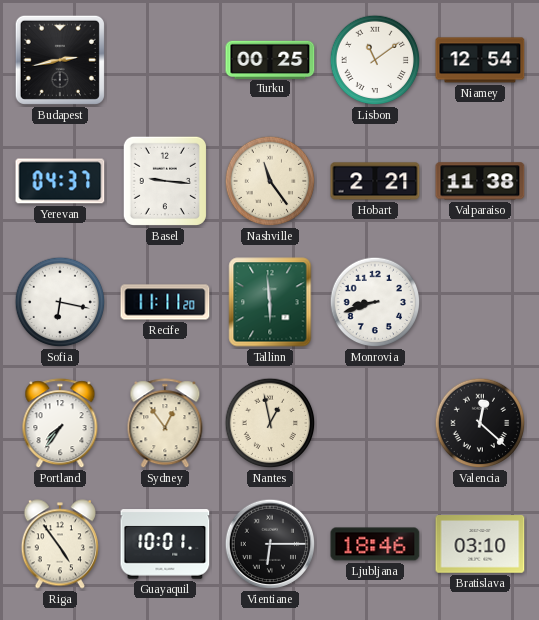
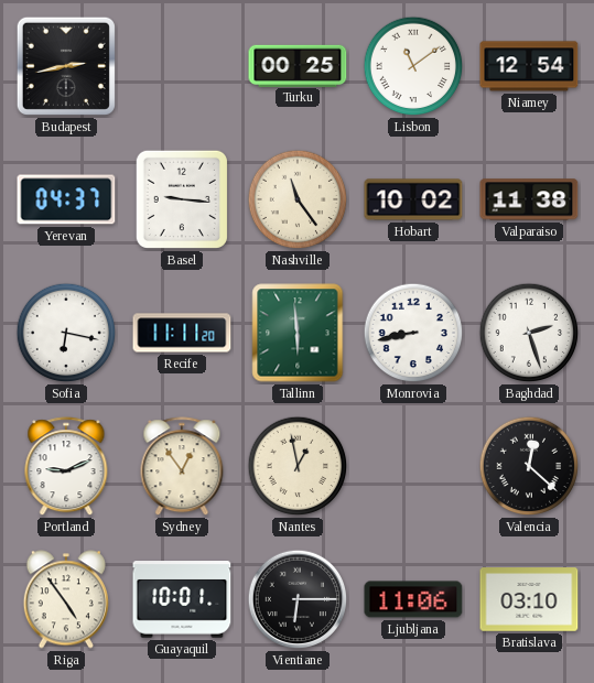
Hobart: 2:21 -> 10:02 (413, 199)
Monrovia: 8:42 -> 8:43 (413, 333)
Baghdad: none -> 2:27 (529, 333)
Portland: 7:36 -> 9:11 (66, 467)
Ljubljana: 18:46 -> 11:06 (413, 599)
